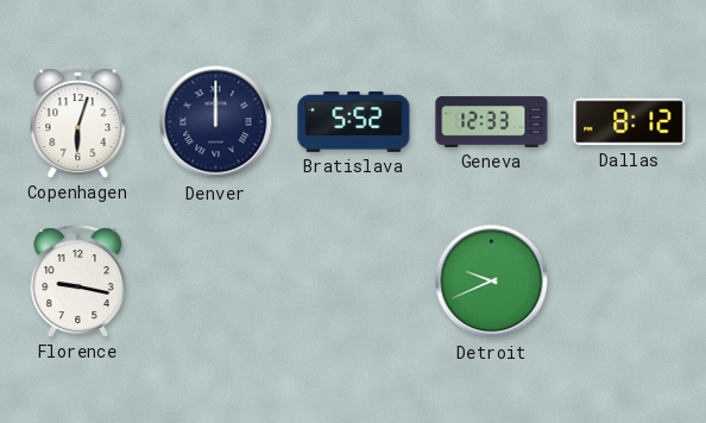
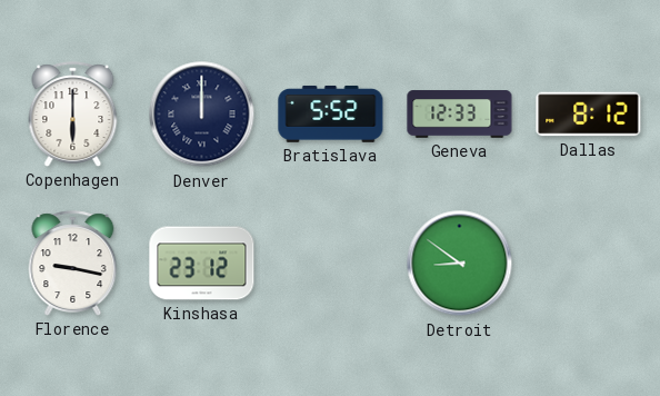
Copenhagen: 6:03 -> 6:00 (73, 115)
Kinshasa: none -> 23:12 (202, 264)
Detroit: 9:41 -> 8:51 (460, 264)
